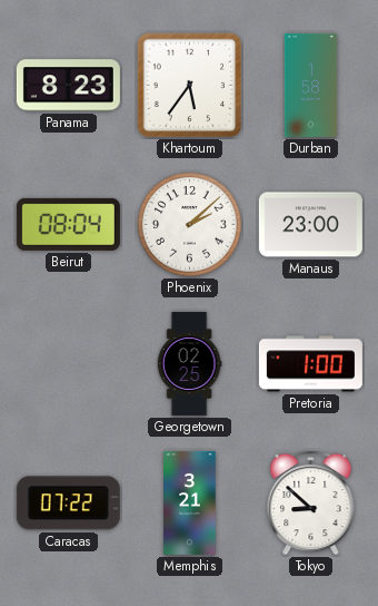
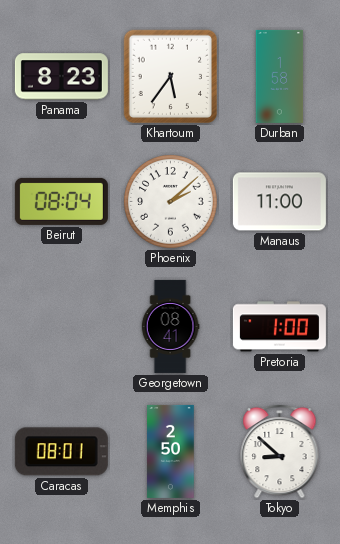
Manaus: 23:00 -> 11:00 (279, 202)
Georgetown: 02:25 -> 08:41 (170, 326)
Caracas: 07:22 -> 08:01 (61, 452)
Memphis: 3:21 -> 2:50 (171, 451)
